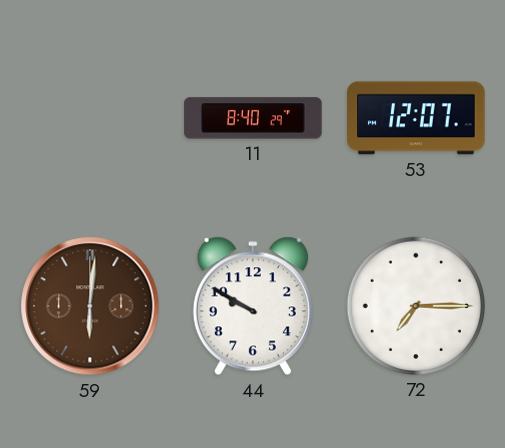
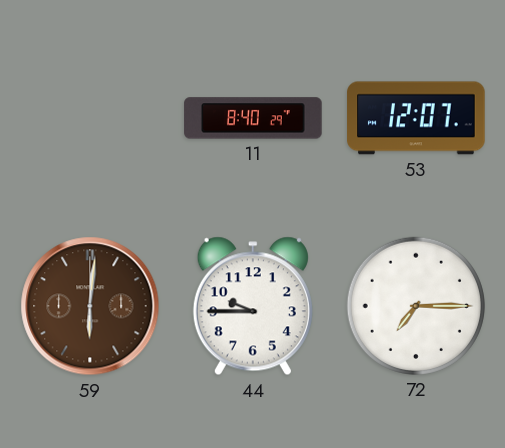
44: 9:50 -> 9:45 (253, 306)
